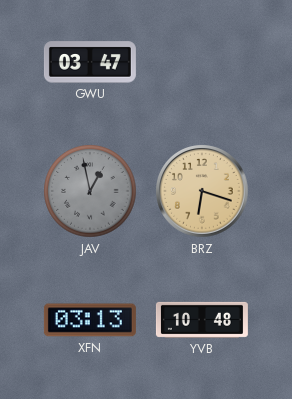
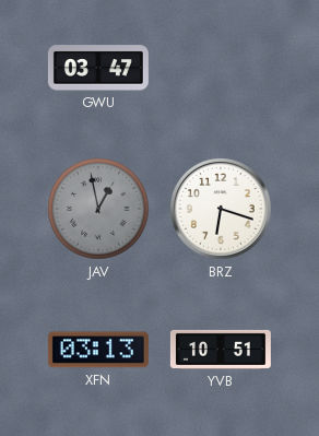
BRZ dial: champagne -> white (221, 209)
YVB: 10:48 -> 10:51 (221, 350)
